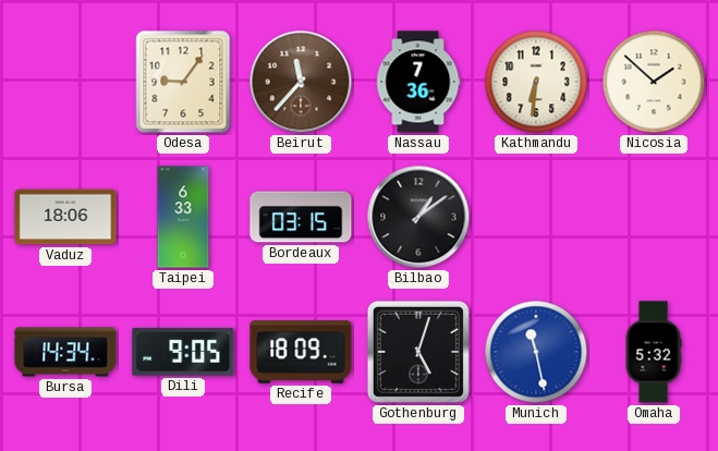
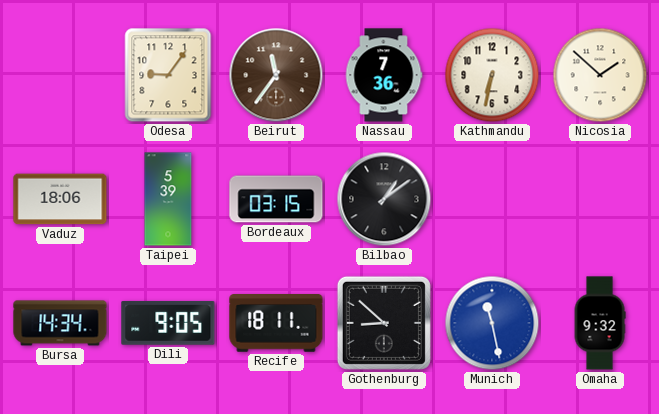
Beirut: 11:37 -> 11:36 (276, 75)
Kathmandu: 6:31 -> 6:32 (492, 75)
Taipei: 6:33 -> 5:39 (168, 199)
Recife: 18:09 -> 18:11 (276, 323)
Gothenburg: 5:03 -> 8:52 (384, 323)
Omaha: 5:32 -> 9:32 (600, 323)
